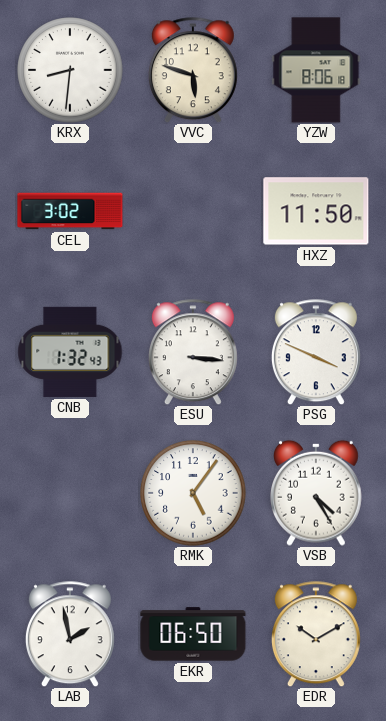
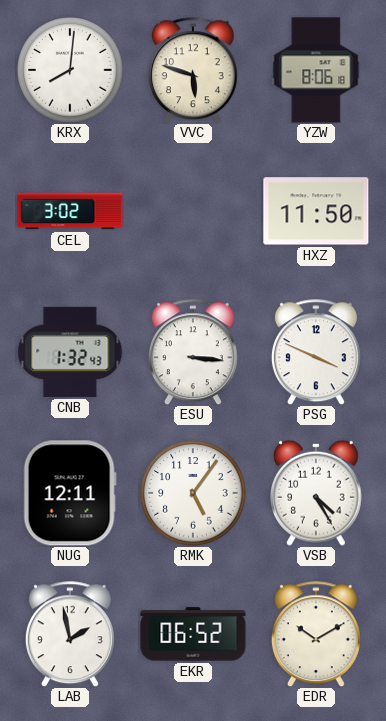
KRX: 8:31 -> 8:01 (70, 70)
NUG: none -> 12:11 (70, 493)
EKR: 06:50 -> 06:52 (193, 634)
